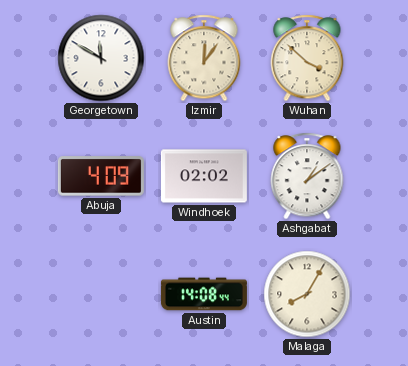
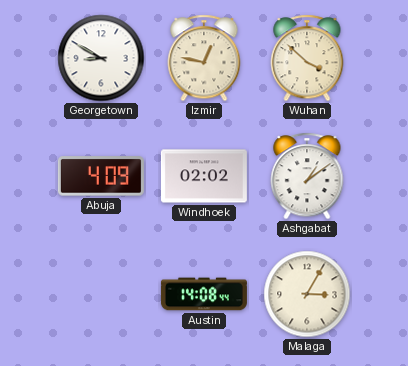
Georgetown: 11:50 -> 8:50 (101, 58)
Izmir: 12:06 -> 12:47 (204, 58)
Malaga: 8:05 -> 3:05 (307, 294)
